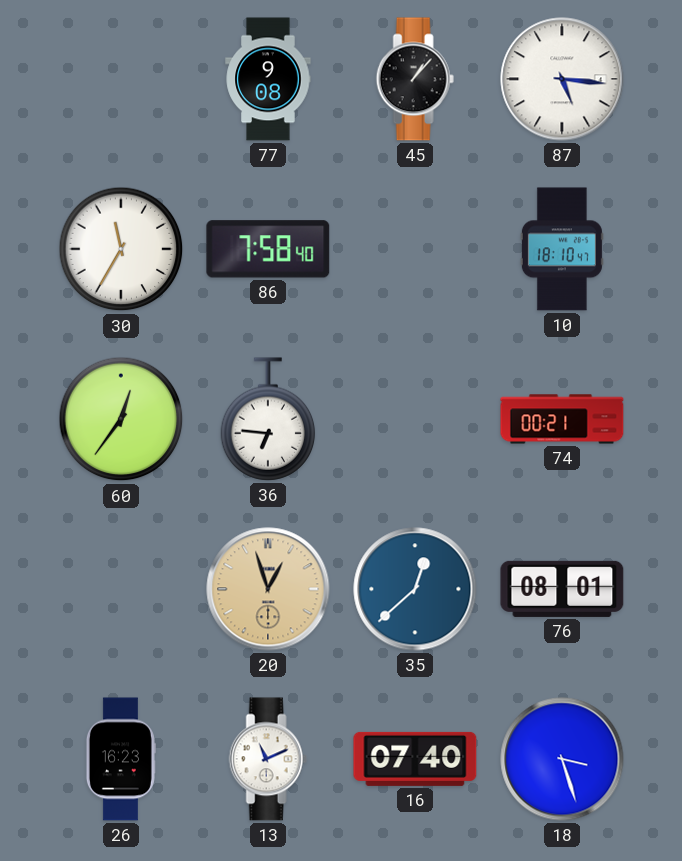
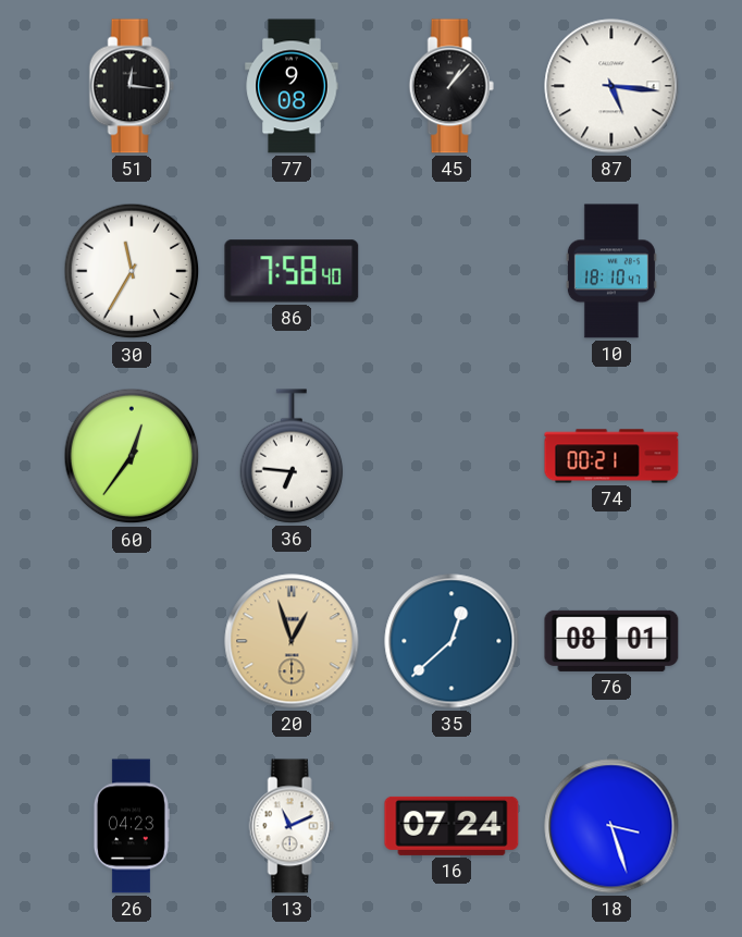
51: none -> 12:16 (132, 86)
26: 16:23 -> 04:23 (131, 826)
16: 07:40 -> 07:24 (452, 826)
